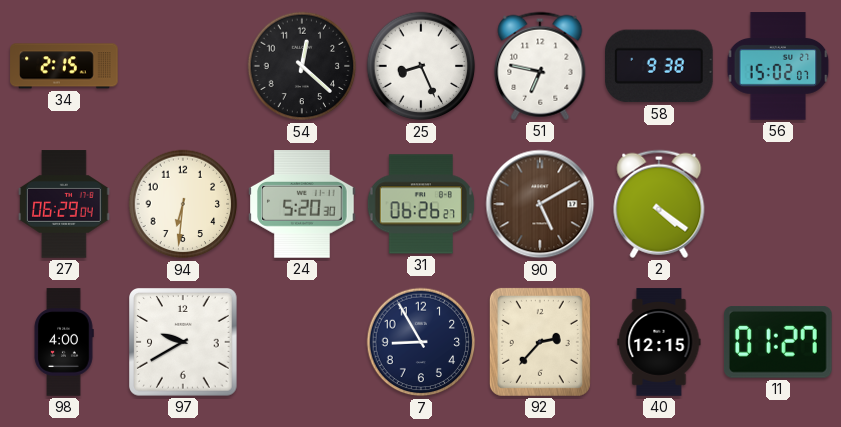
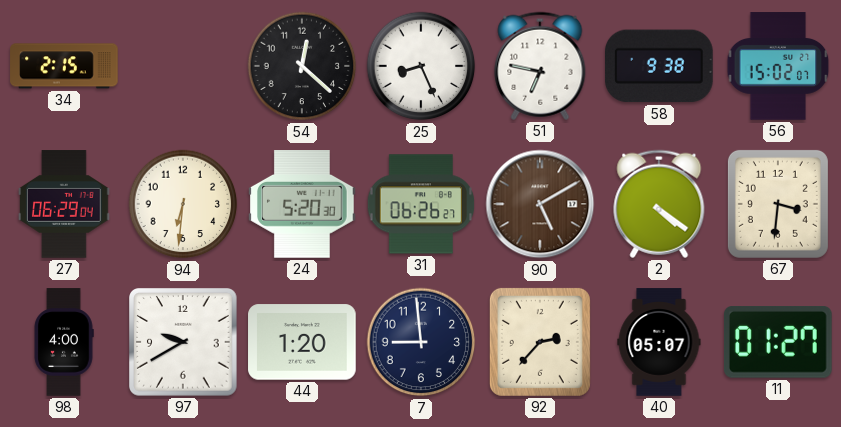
67: none -> 3:31 (778, 204)
44: none -> 1:20 (302, 342)
7: 8:55 -> 8:59 (421, 342)
40: 12:15 -> 05:07 (659, 342)
